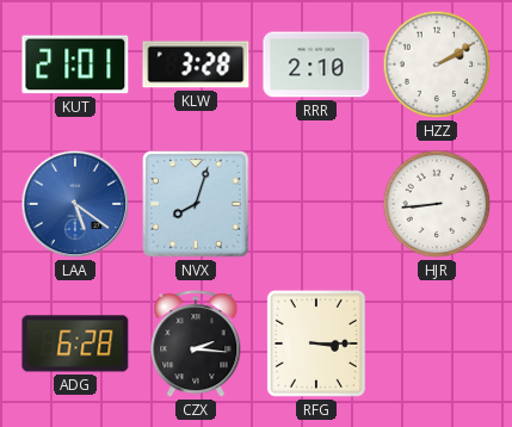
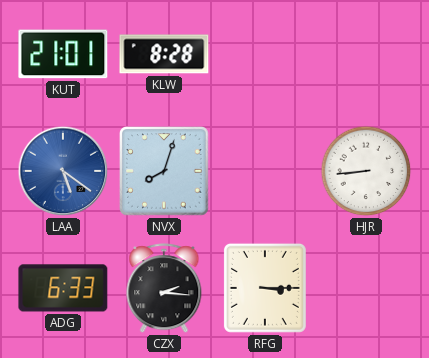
KLW: 3:28 -> 8:28 (164, 54)
RRR: 2:10 -> none (316, 64)
HZZ: 2:10 -> none (437, 64)
ADG: 6:28 -> 6:33 (63, 288)
